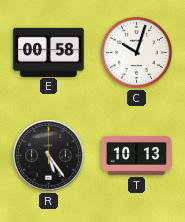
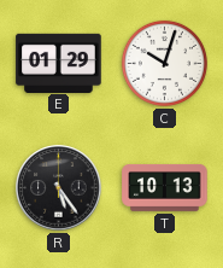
E: 00:58 -> 01:29 (59, 63)
